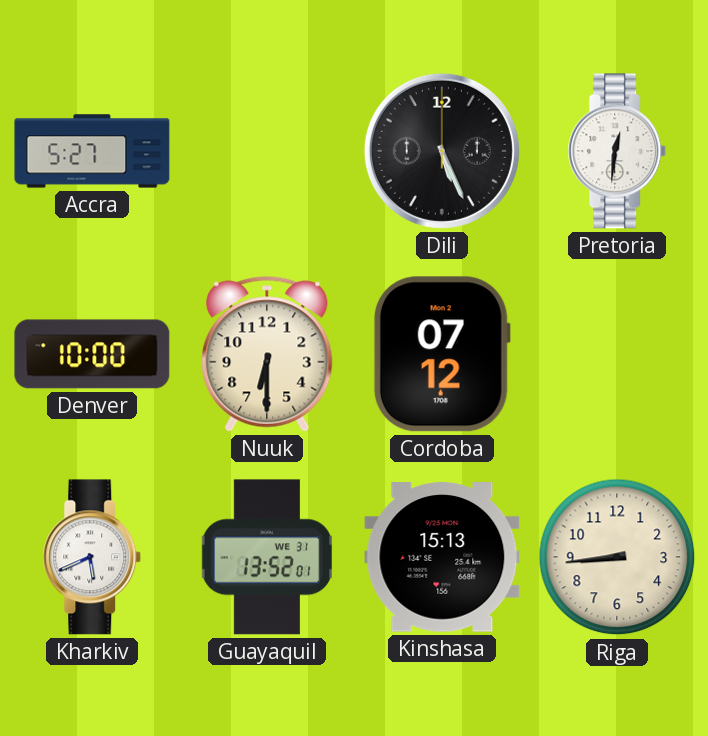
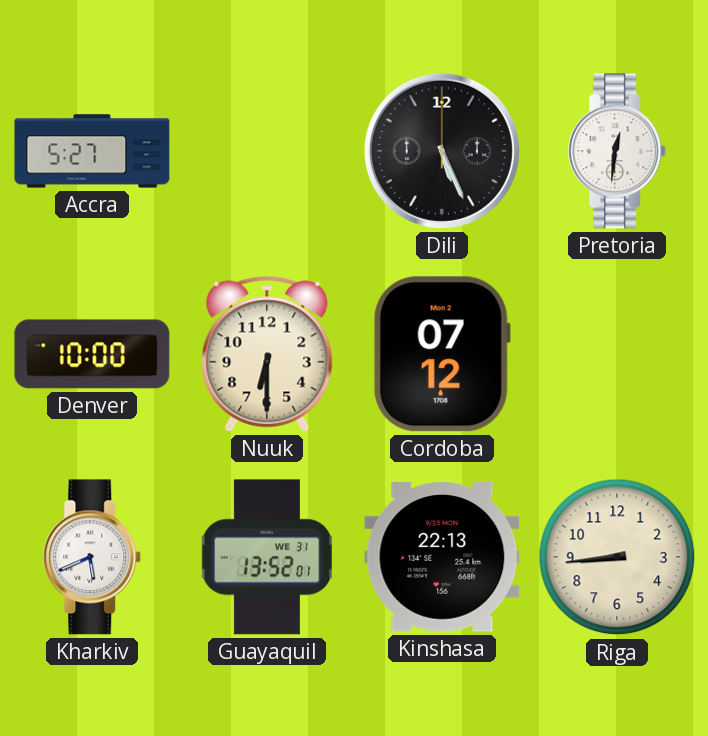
Kinshasa: 15:13 -> 22:13 (442, 557)
